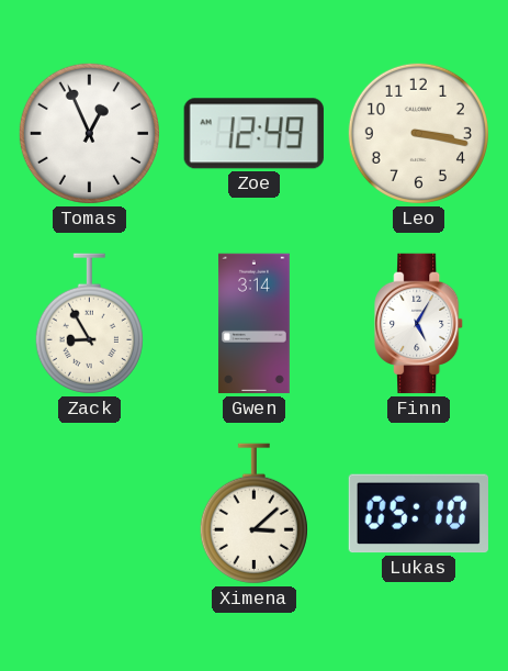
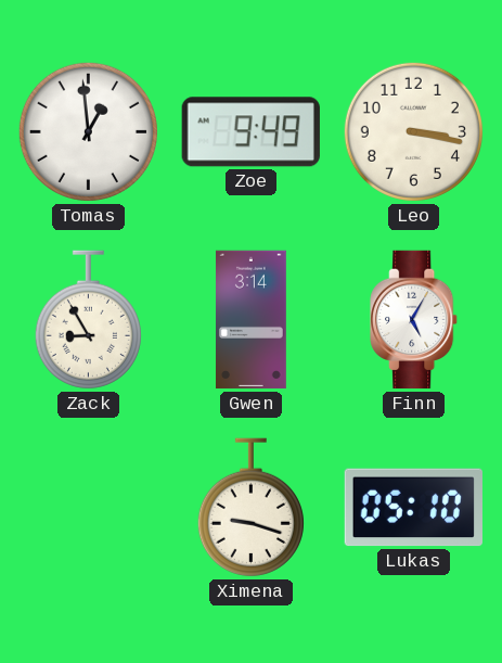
Tomas: 12:56 -> 12:59 (88, 131)
Zoe: 12:49 -> 9:49 (250, 132)
Ximena: 3:08 -> 9:18 (250, 508)
